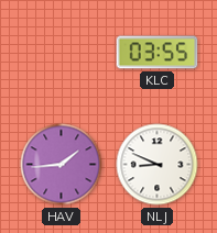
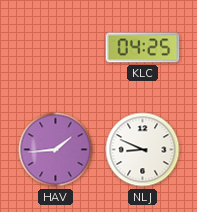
KLC: 03:55 -> 04:25 (143, 48)
